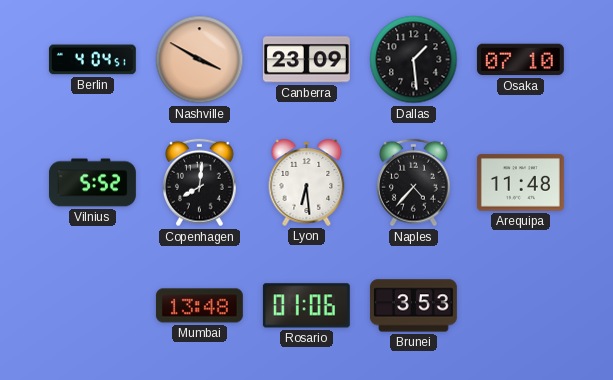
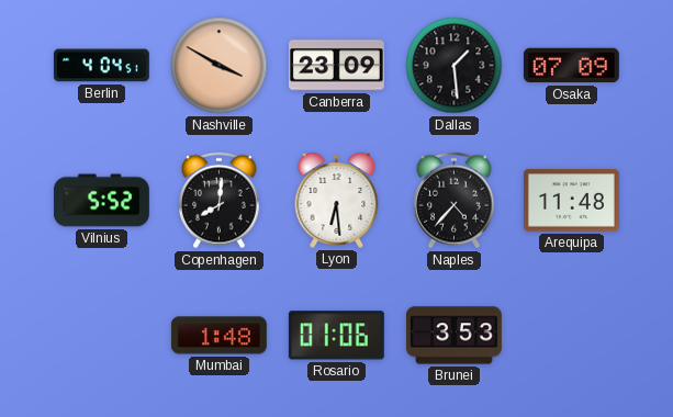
Osaka: 07:10 -> 07:09 (571, 66)
Mumbai: 13:48 -> 1:48 (218, 336)
